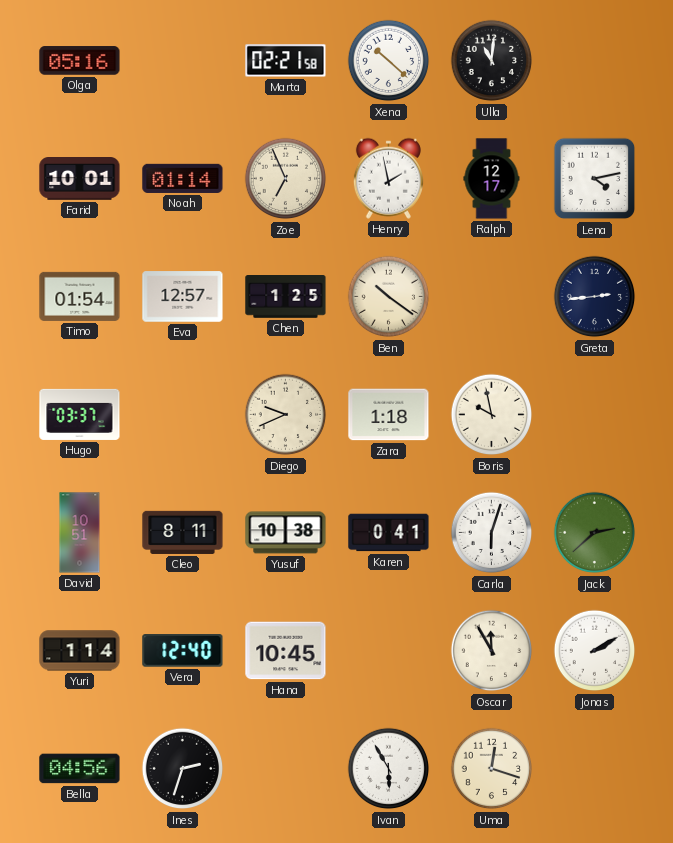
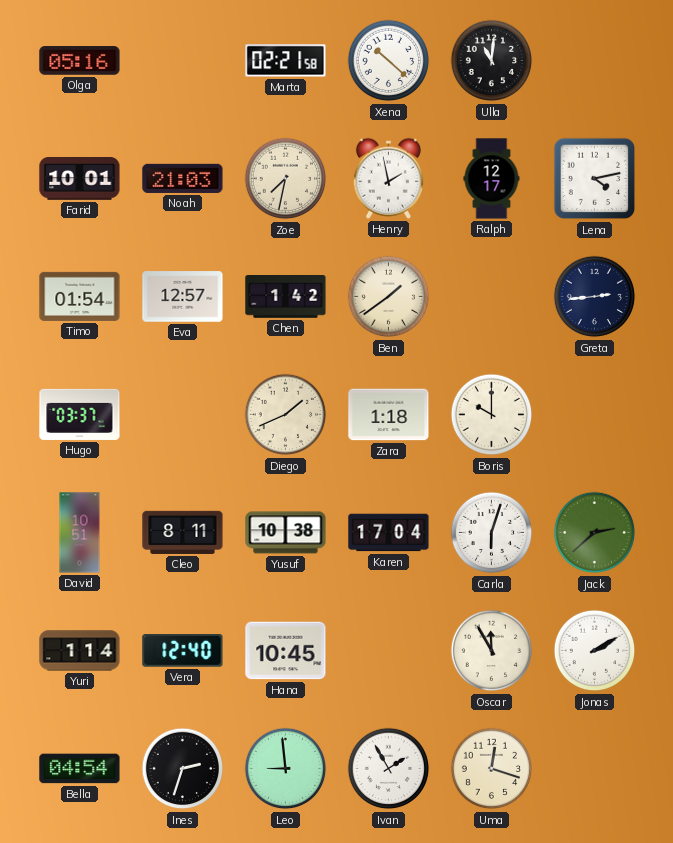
Noah: 01:14 -> 21:03 (183, 178)
Zoe: 6:56 -> 7:32 (286, 179)
Chen: 1:25 -> 1:42 (286, 297)
Ben: 10:21 -> 1:39 (389, 297)
Diego: 9:41 -> 1:41 (286, 415)
Boris: 9:58 -> 10:00 (492, 415)
Karen: 0:41 -> 17:04 (389, 533)
Bella: 04:56 -> 04:54 (80, 769)
Leo: none -> 8:59 (286, 769)
Ivan: 5:55 -> 1:55 (389, 769)
